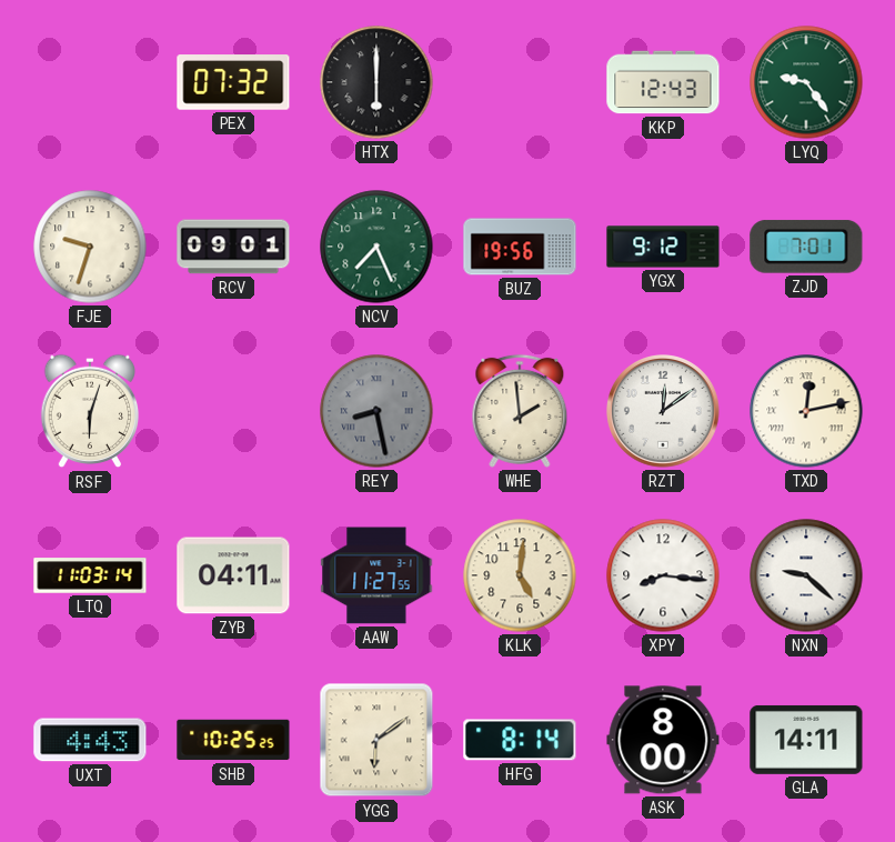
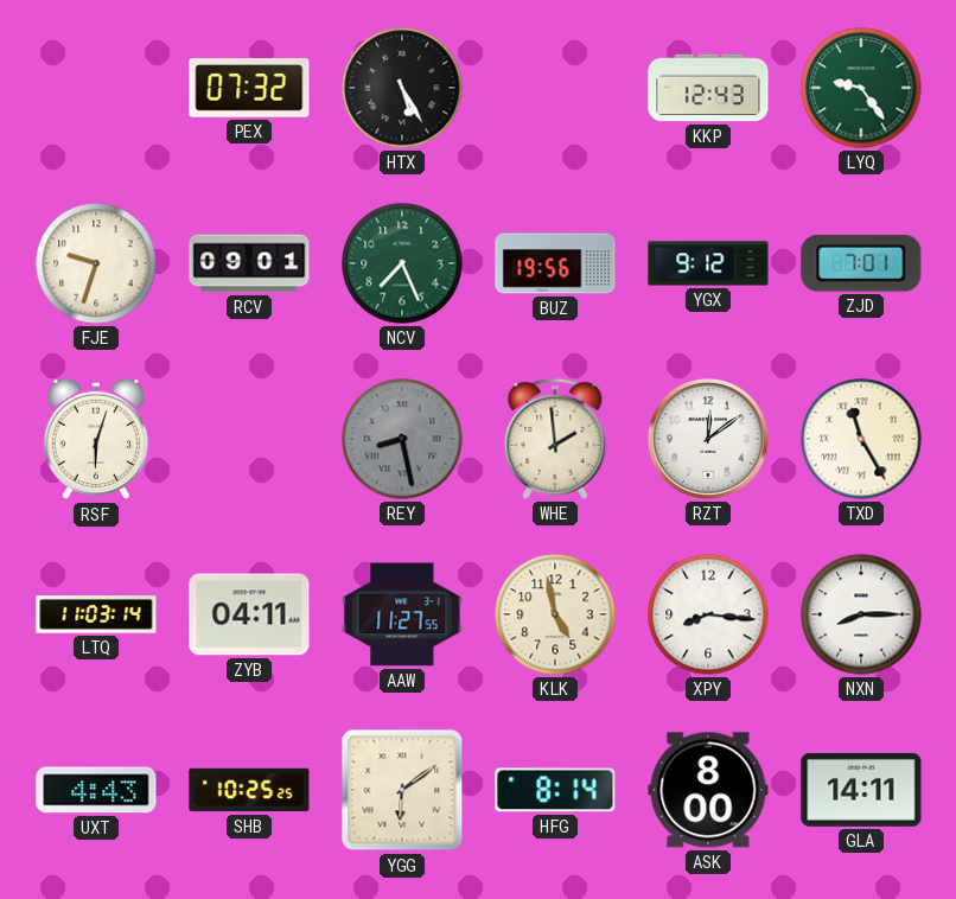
HTX: 6:00 -> 5:25 (402, 88)
TXD: 12:13 -> 11:25 (861, 439)
KLK: 5:01 -> 4:58 (555, 614)
NXN: 9:22 -> 8:15 (861, 614)
